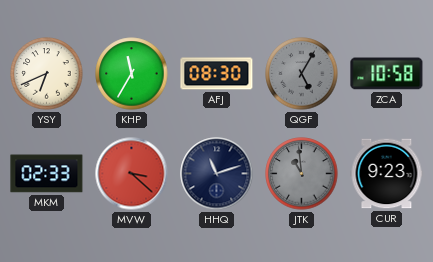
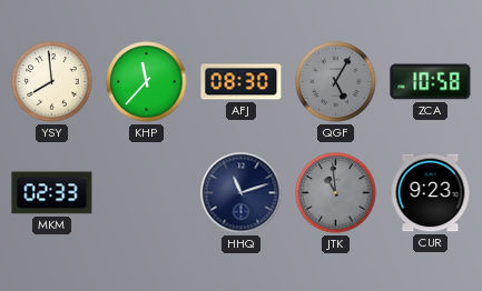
YSY: 6:41 -> 7:59 (52, 82)
KHP: 11:35 -> 11:37 (147, 82)
MVW: 3:22 -> none (132, 174)
